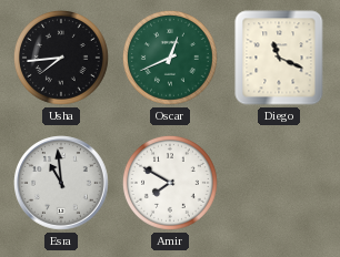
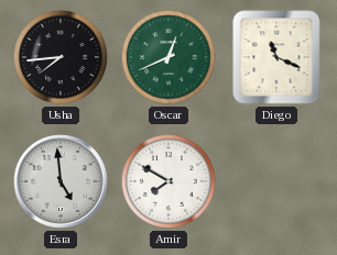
Esra: 10:59 -> 4:59 (61, 181)
